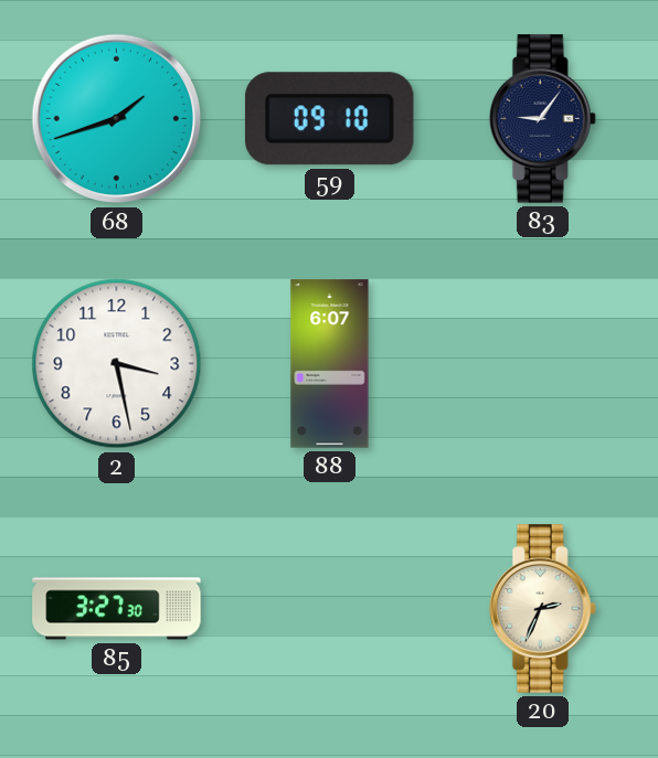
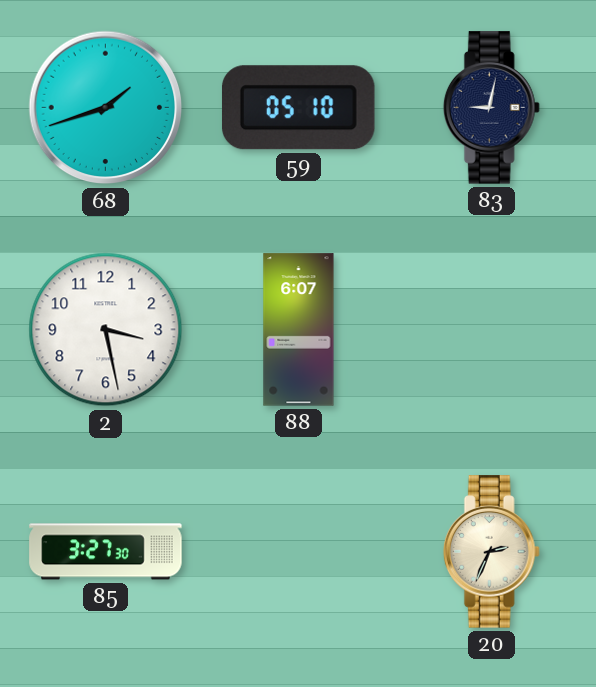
59: 09:10 -> 05:10 (298, 108)
83: 9:06 -> 9:02 (491, 108)
